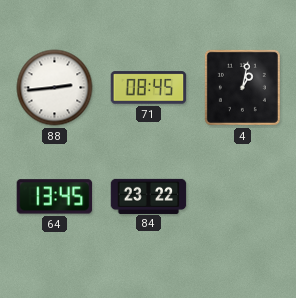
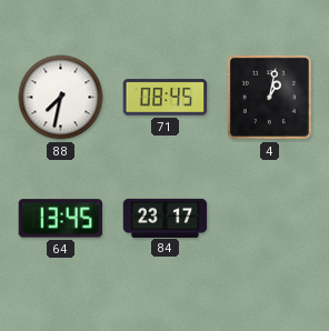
88: 2:44 -> 7:32 (61, 98)
84: 23:22 -> 23:17 (166, 218)
